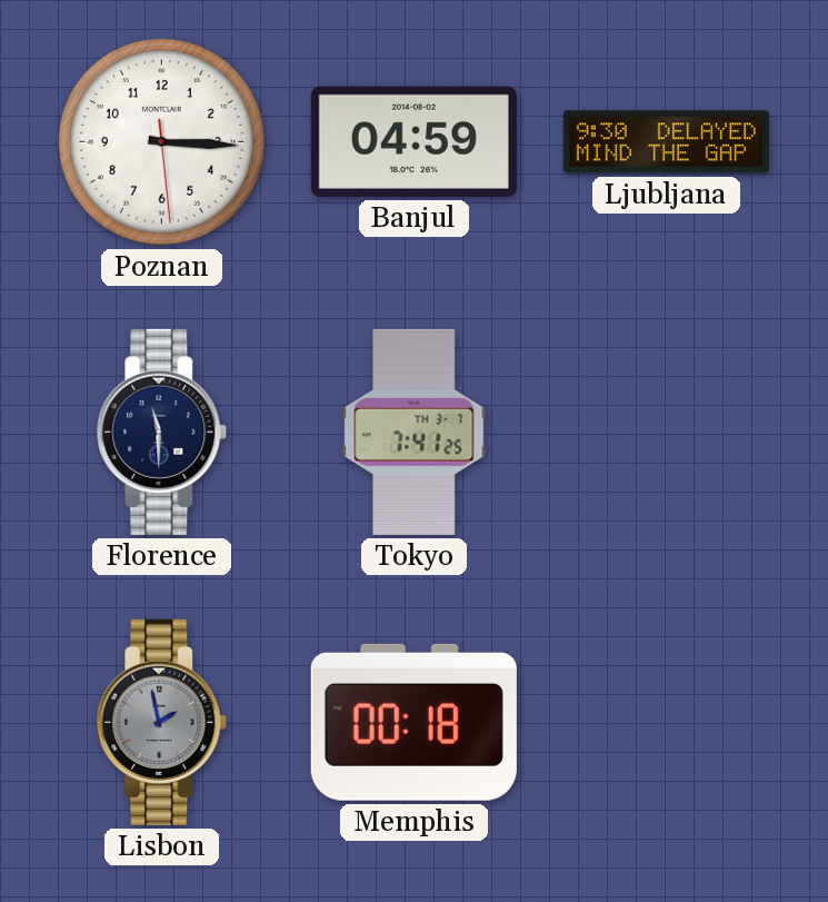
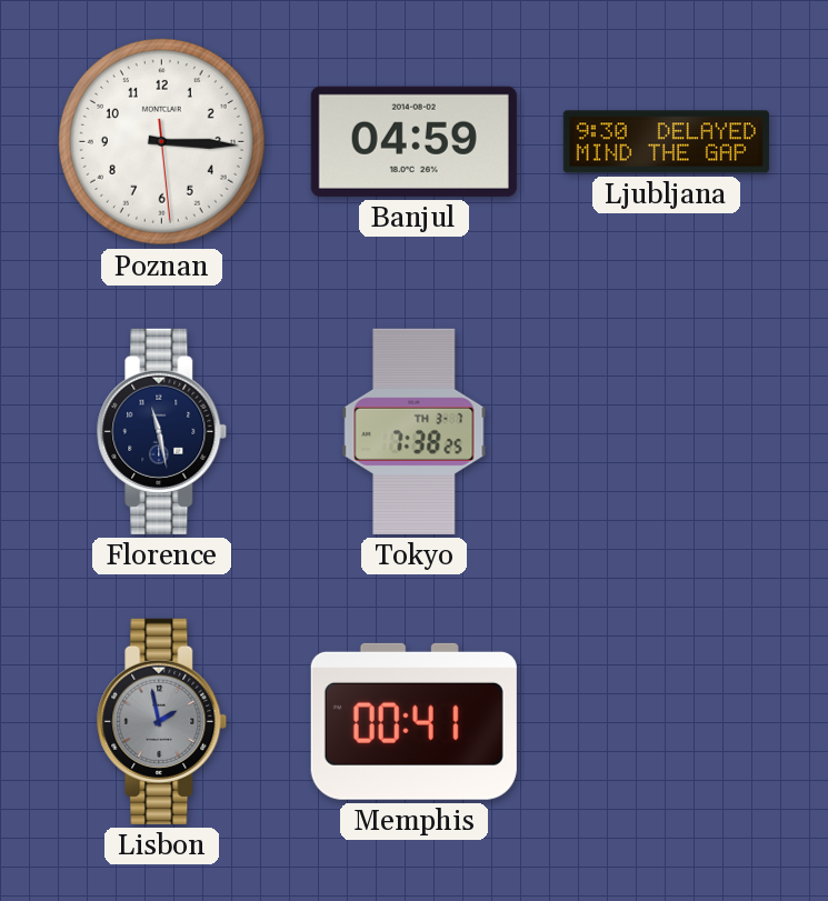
Florence: 11:30 -> 11:28 (162, 431)
Tokyo: 7:41 -> 7:38 (415, 431)
Memphis: 00:18 -> 00:41 (413, 721)
